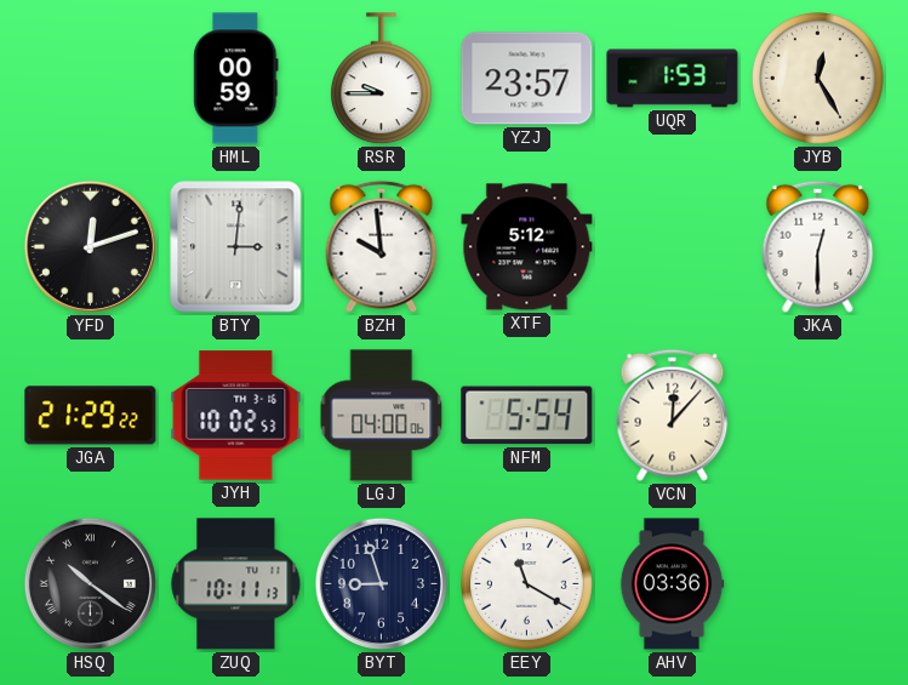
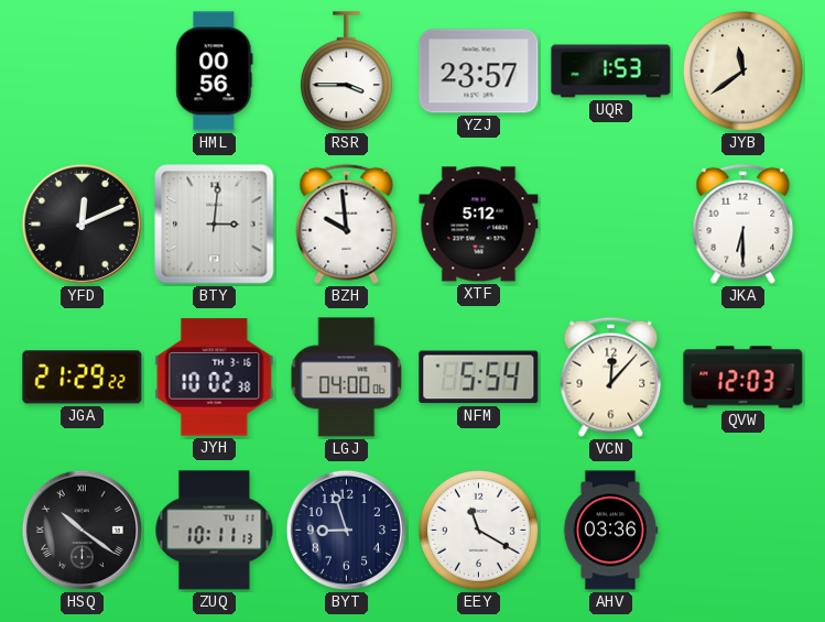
HML: 00:59 -> 00:56 (215, 72)
RSR: 9:45 -> 3:45 (347, 72)
JYB: 12:25 -> 11:39 (743, 72)
YFD: 12:12 -> 12:11 (82, 223)
JKA: 12:30 -> 6:30 (743, 223)
JYH: 10:02:53 -> 10:02:38 (215, 378)
QVW: none -> 12:03 (743, 378)
